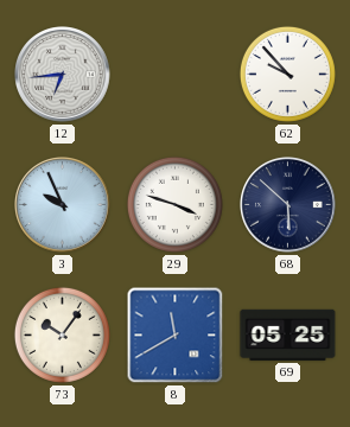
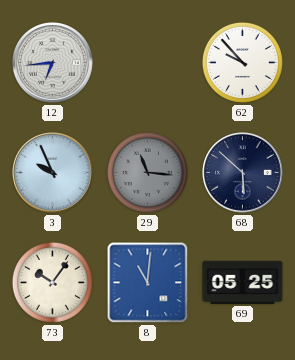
29: 3:48 -> 11:16 (147, 172)
29 dial: white -> grey (147, 172)
8: 11:40 -> 11:01 (148, 283)
